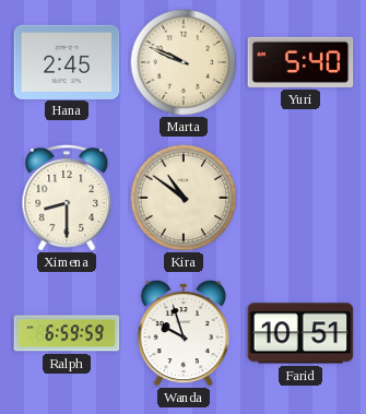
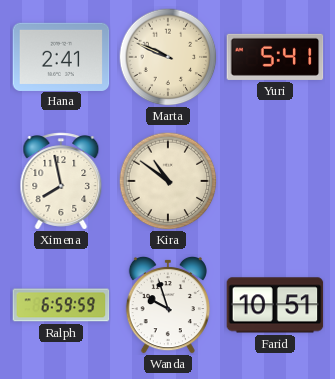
Hana: 2:45 -> 2:41 (61, 56)
Yuri: 5:40 -> 5:41 (275, 57)
Ximena: 8:30 -> 7:58 (61, 181)
